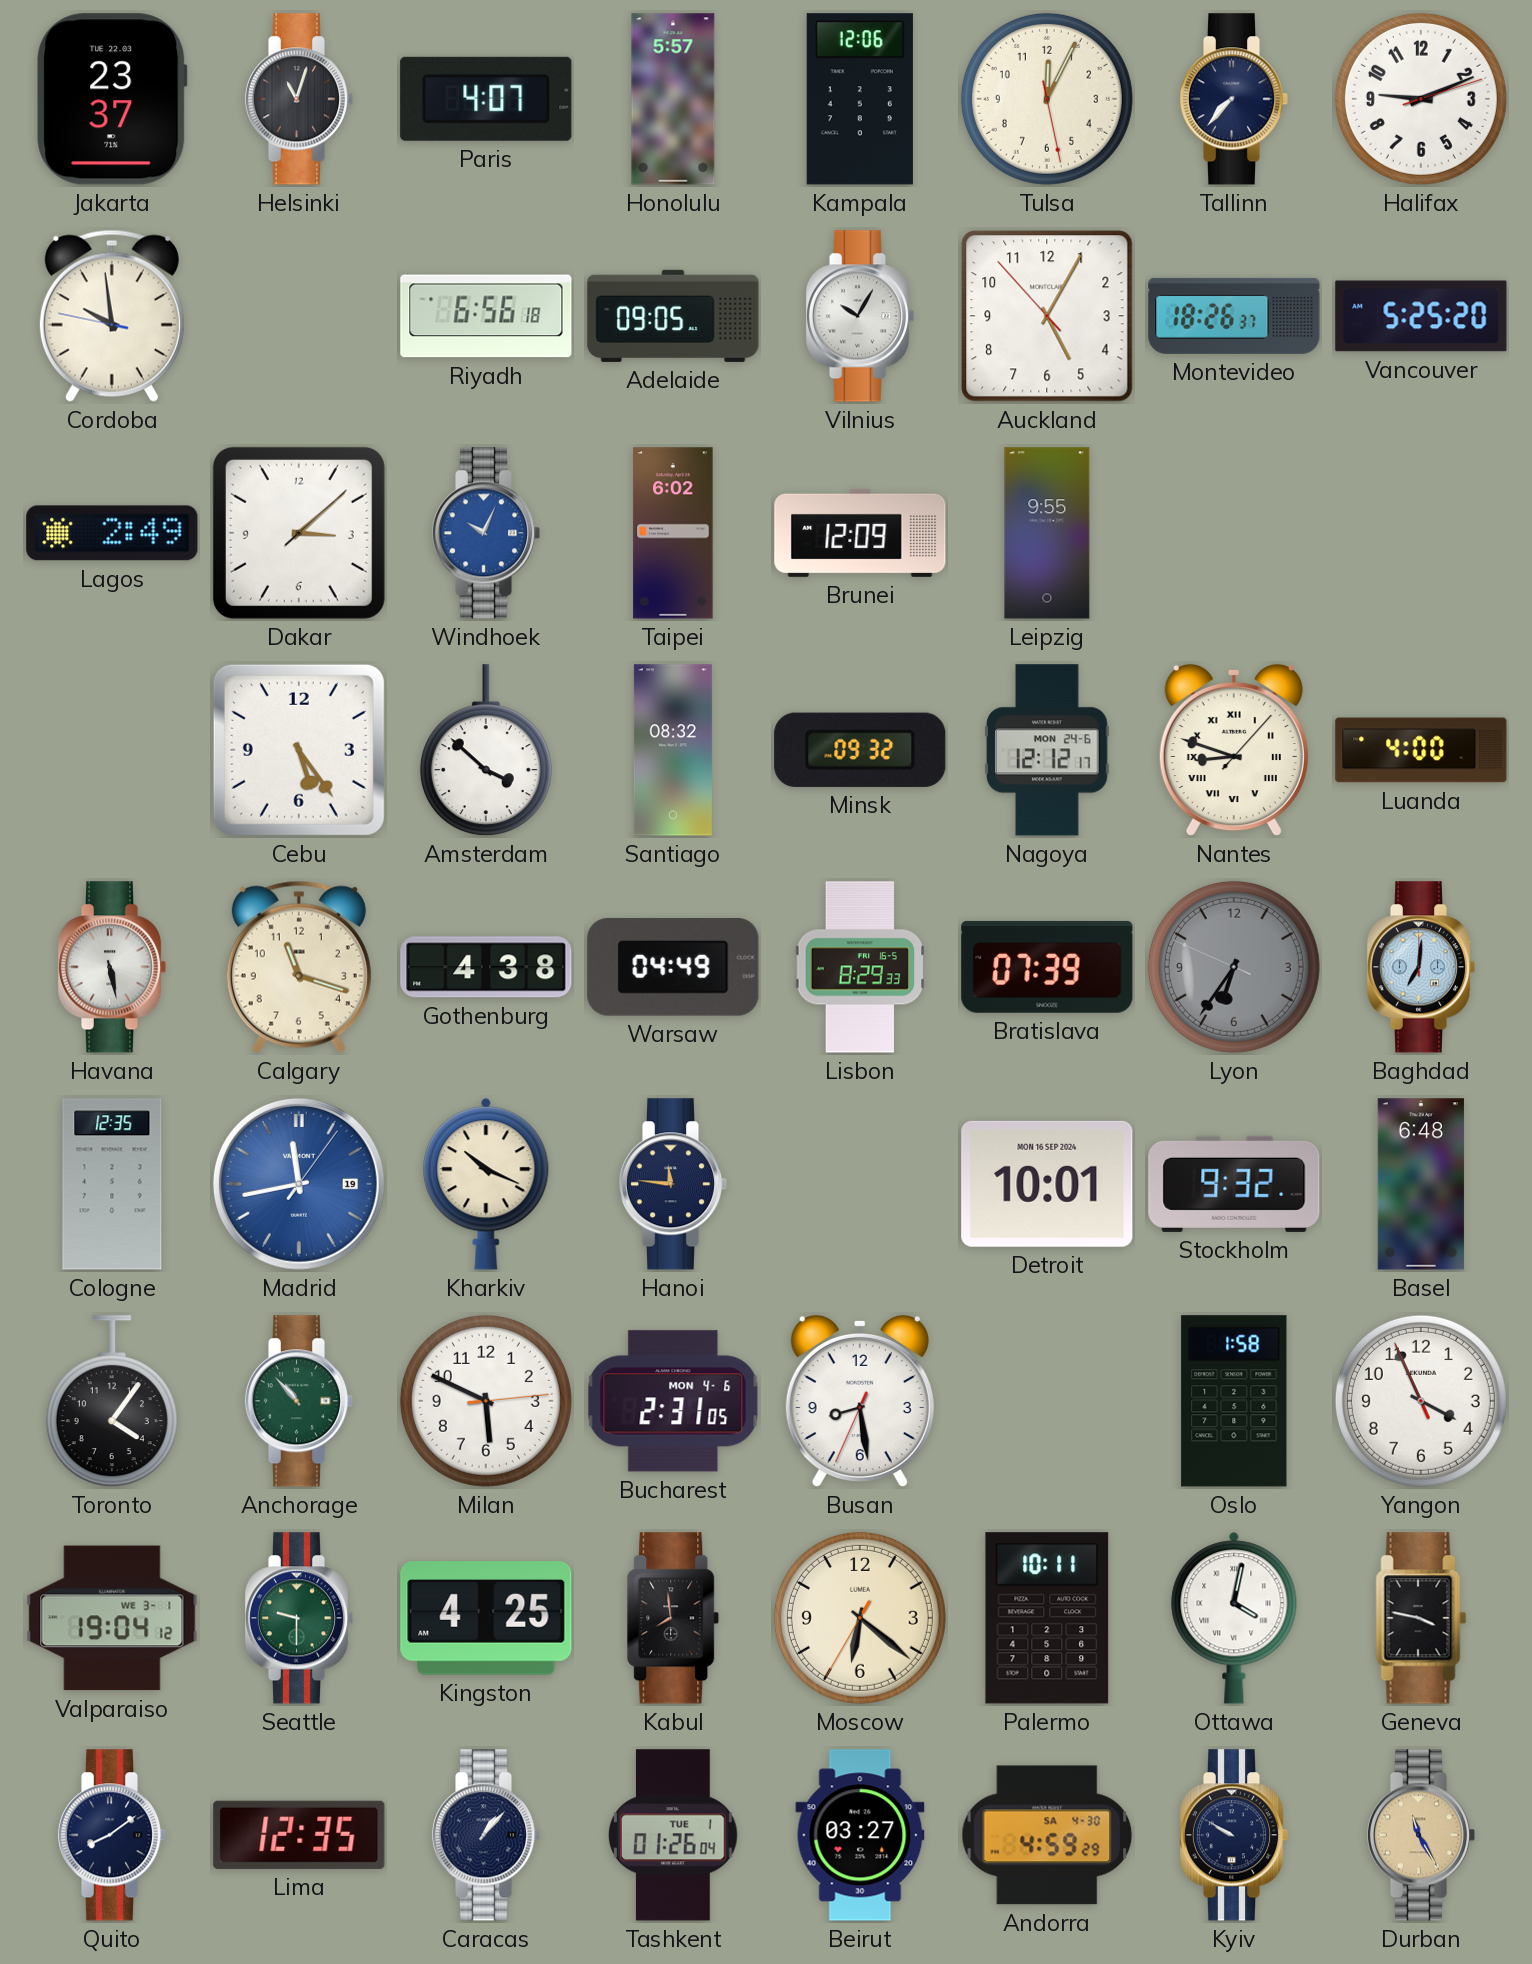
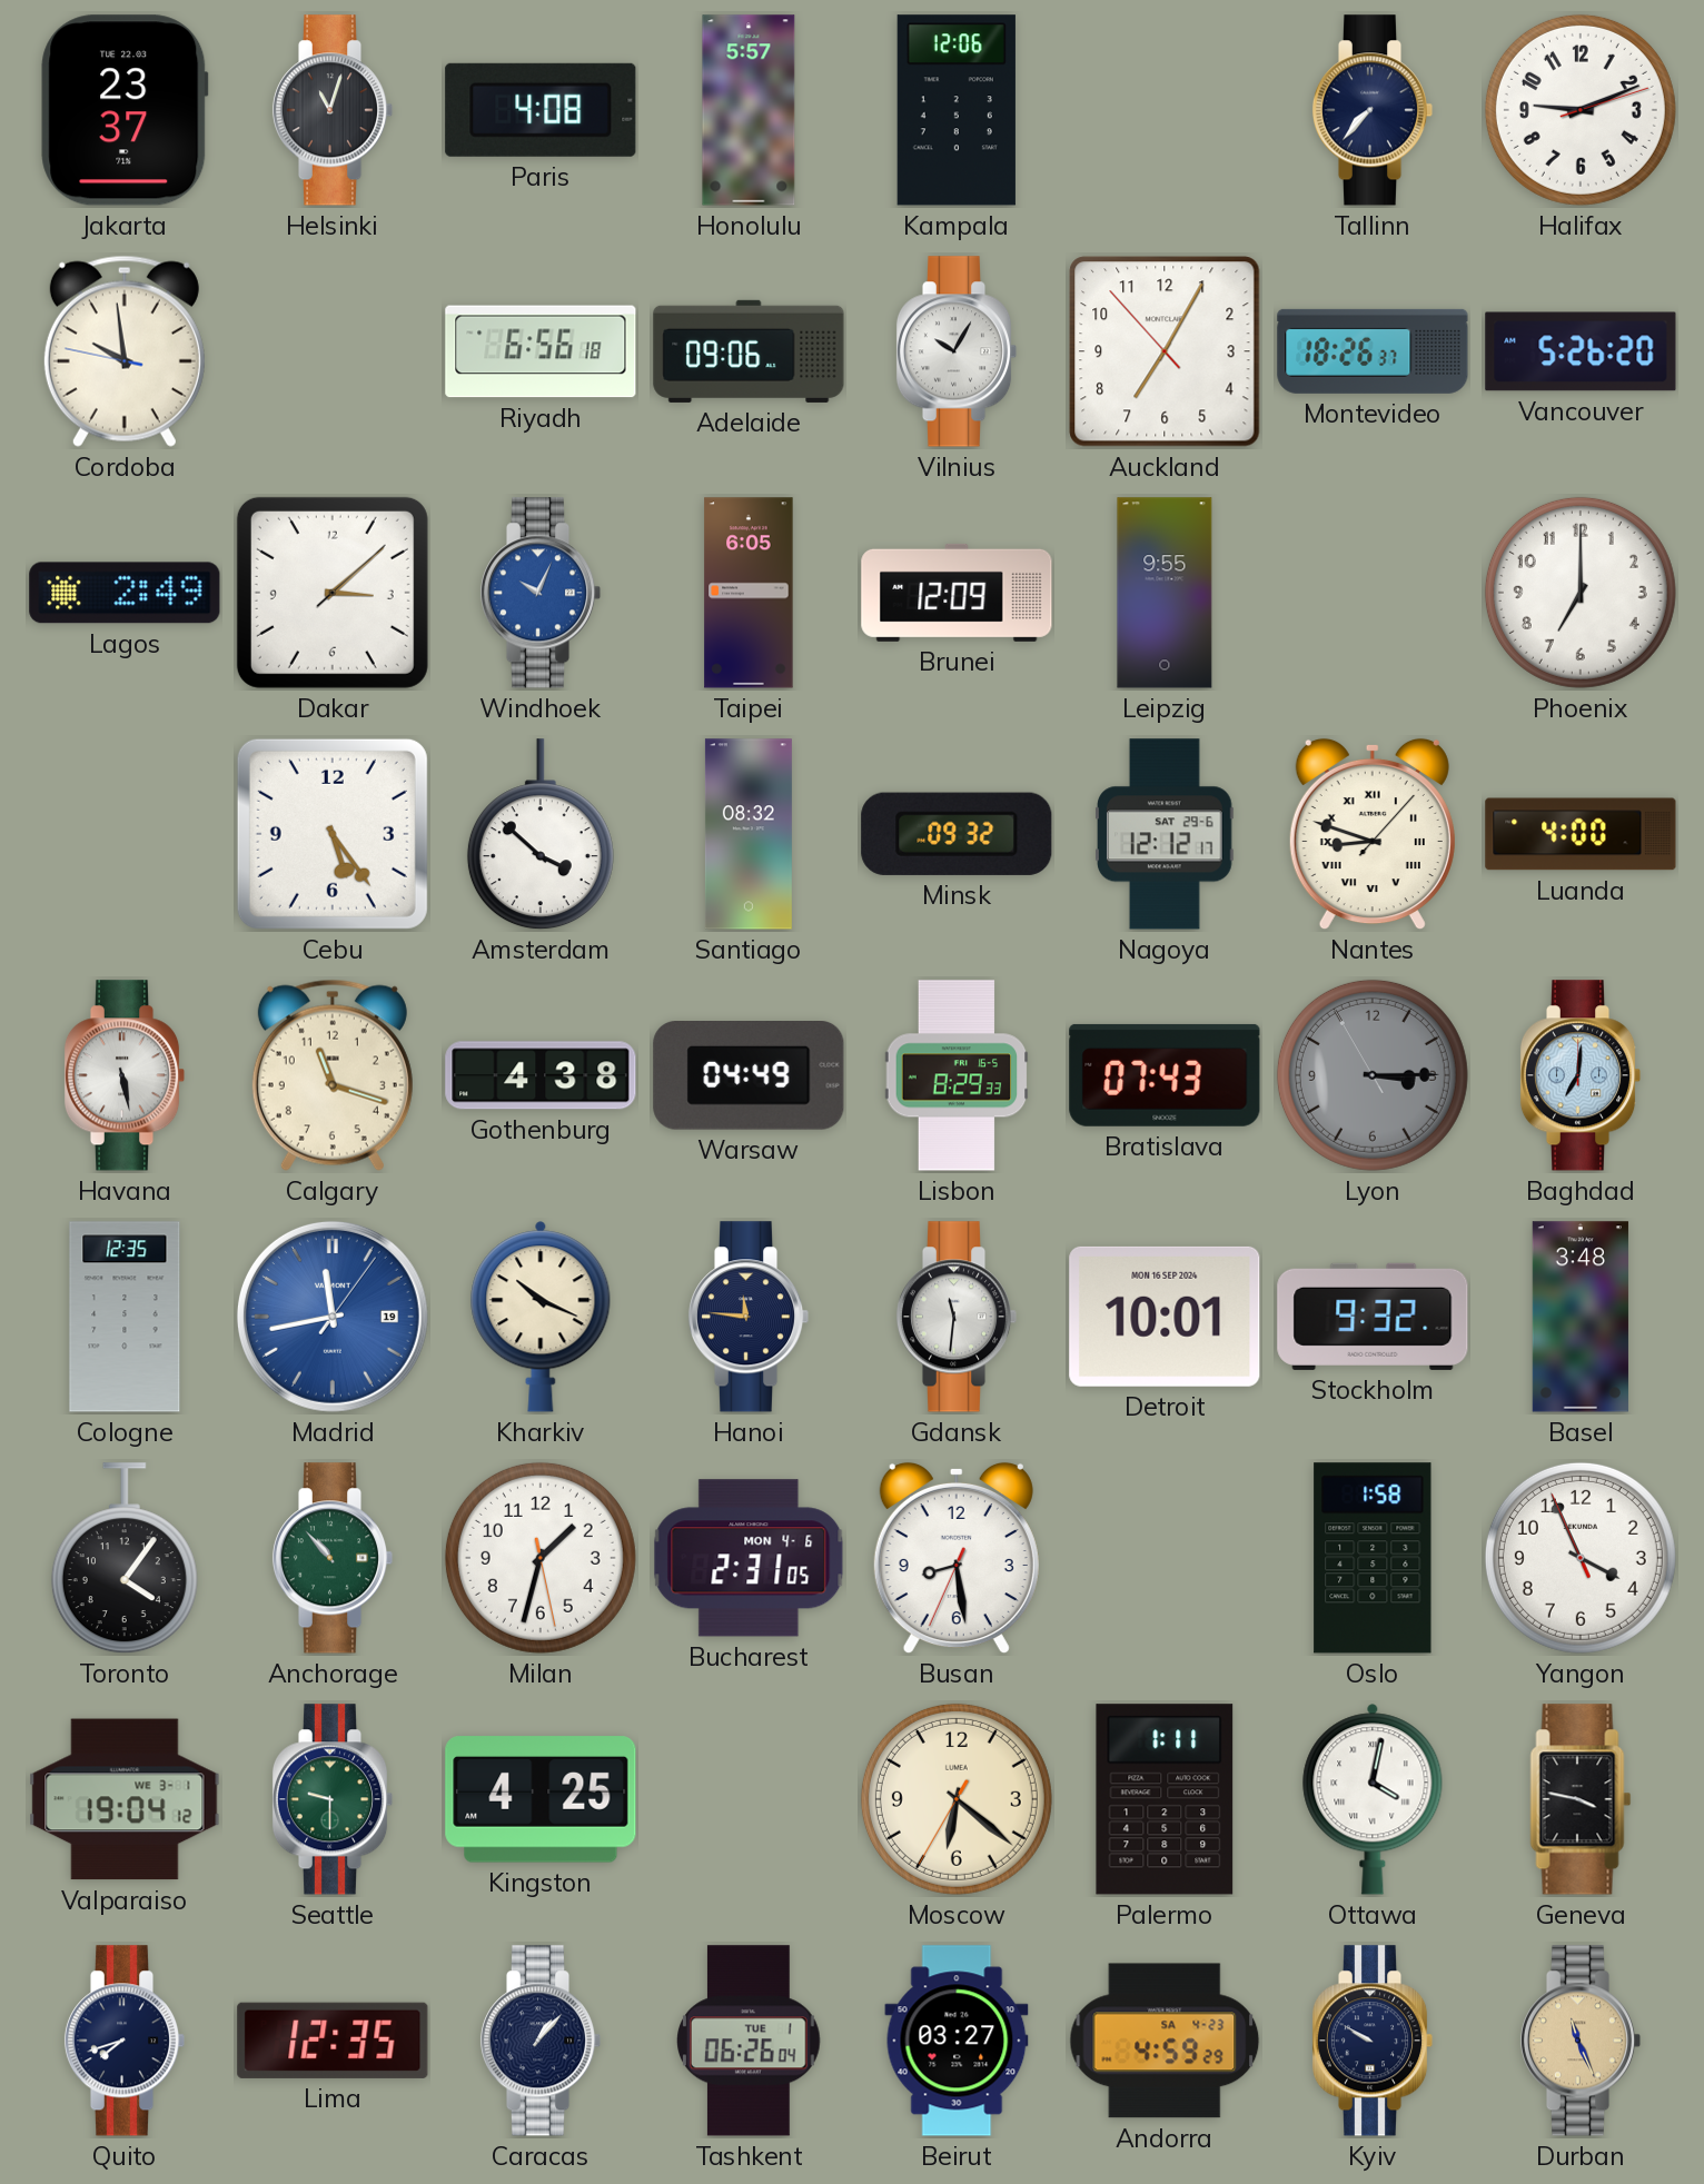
Paris: 4:07 -> 4:08 (541, 110)
Tulsa: 12:04 -> none (1047, 99)
Adelaide: 09:05 -> 09:06 (749, 351)
Auckland: 5:04 -> 7:04 (1165, 351)
Vancouver: 5:25 -> 5:26 (1581, 351)
Taipei: 6:02 -> 6:05 (749, 593)
Phoenix: none -> 7:00 (1581, 593)
Nagoya date: MON 24-6 -> SAT 29-6 (1166, 834)
Bratislava: 07:39 -> 07:43 (1165, 1075)
Lyon: 6:35 -> 3:14 (1373, 1075)
Gdansk: none -> 11:31 (957, 1317)
Basel: 6:48 -> 3:48 (1581, 1317)
Milan: 5:49 -> 1:32 (541, 1558)
Kabul: 7:59 -> none (674, 1618)
Palermo: 10:11 -> 1:11 (1165, 1799)
Quito: 8:09 -> 7:42 (125, 2041)
Tashkent: 01:26 -> 06:26 (750, 2041)
Andorra date: SA 4-30 -> SA 4-23 (1165, 2041)
Durban: 11:25 -> 11:26 (1581, 2041)
